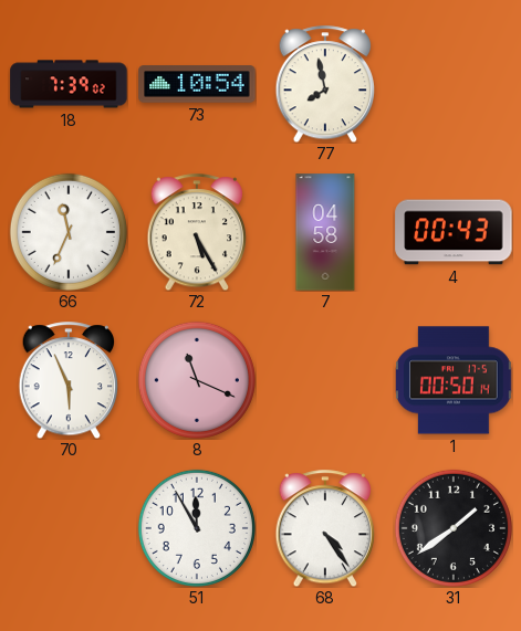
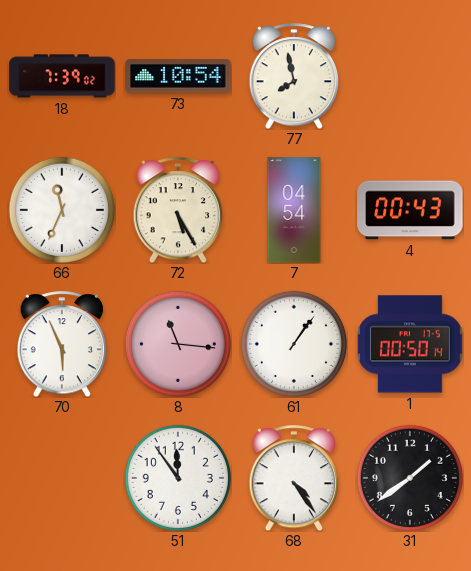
7: 04:58 -> 04:54 (294, 210)
8: 11:19 -> 11:16 (178, 344)
61: none -> 1:06 (294, 344)
51: 11:55 -> 11:54 (178, 478)
